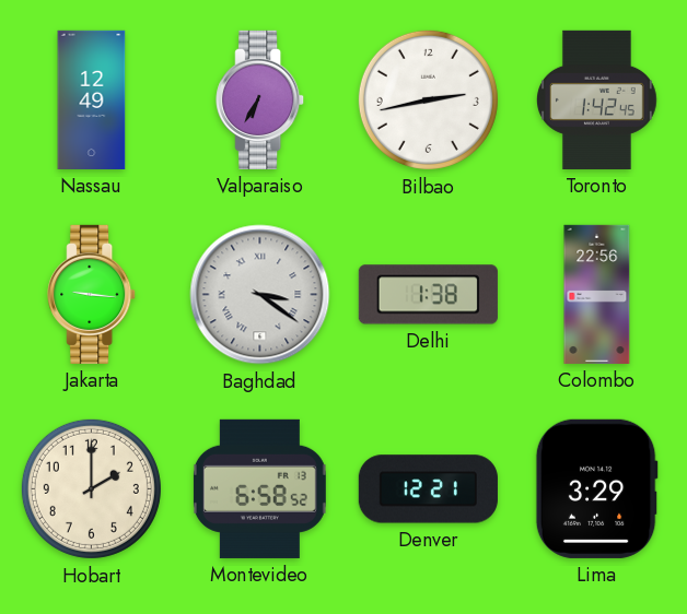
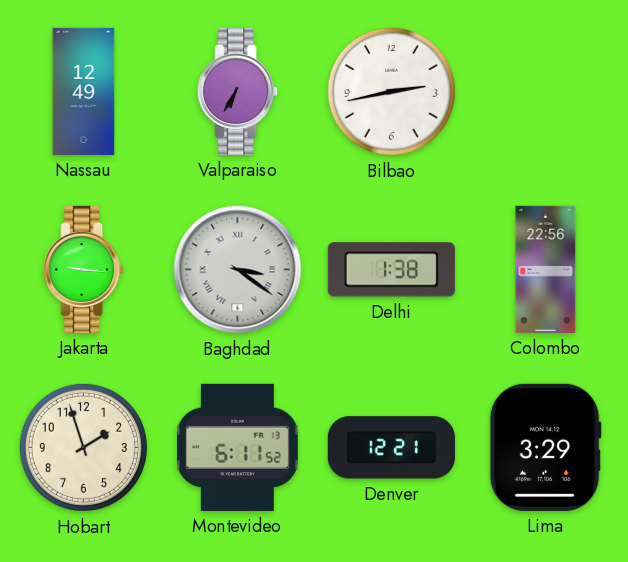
Toronto: 1:42 -> none (597, 99)
Hobart: 2:00 -> 1:57 (83, 447)
Montevideo: 6:58 -> 6:11 (237, 447)
